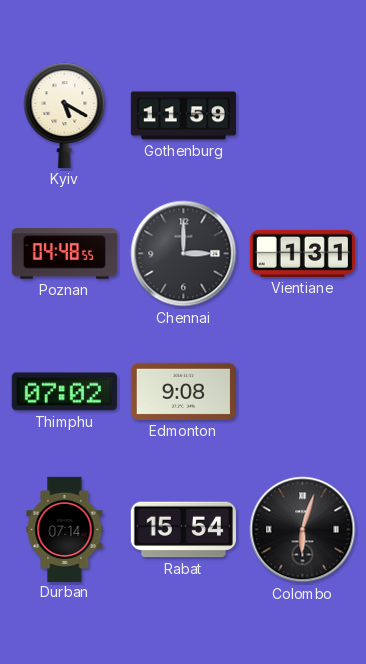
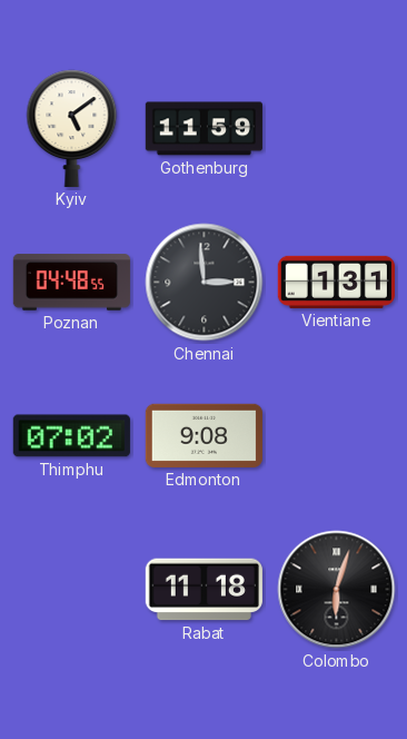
Kyiv: 5:20 -> 5:09 (72, 128)
Chennai: 3:00 -> 2:59 (205, 283)
Durban: 07:14 -> none (65, 529)
Rabat: 15:54 -> 11:18 (203, 590)
